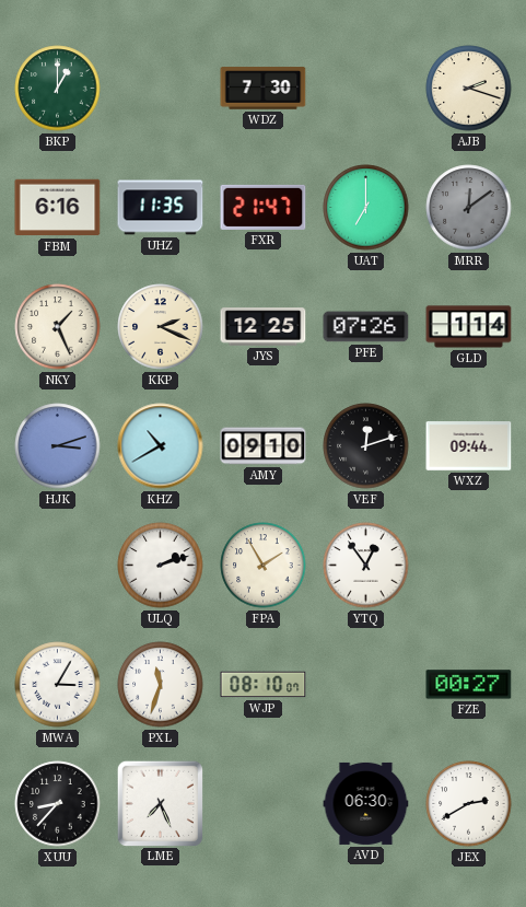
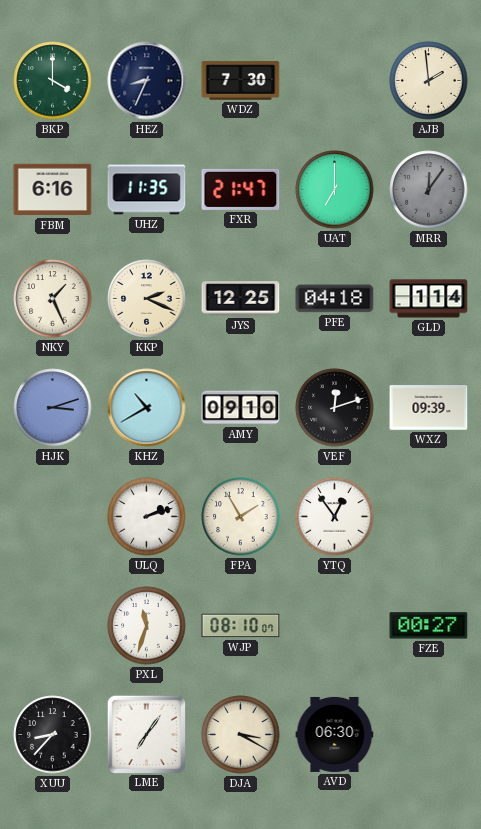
BKP: 1:00 -> 4:00 (53, 81)
HEZ: none -> 8:34 (147, 81)
AJB: 2:18 -> 1:59 (429, 81)
MRR: 12:09 -> 12:06 (429, 190)
PFE: 07:26 -> 04:18 (335, 299)
WXZ: 09:44 -> 09:39 (429, 408)
MWA: 3:05 -> none (58, 685)
LME: 7:26 -> 7:06 (146, 734)
DJA: none -> 3:20 (241, 735)
JEX: 2:40 -> none (469, 804)
